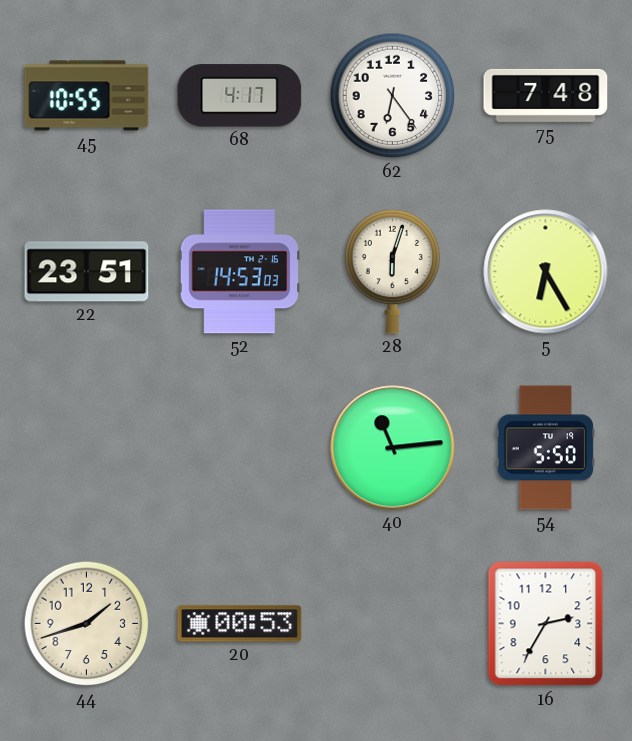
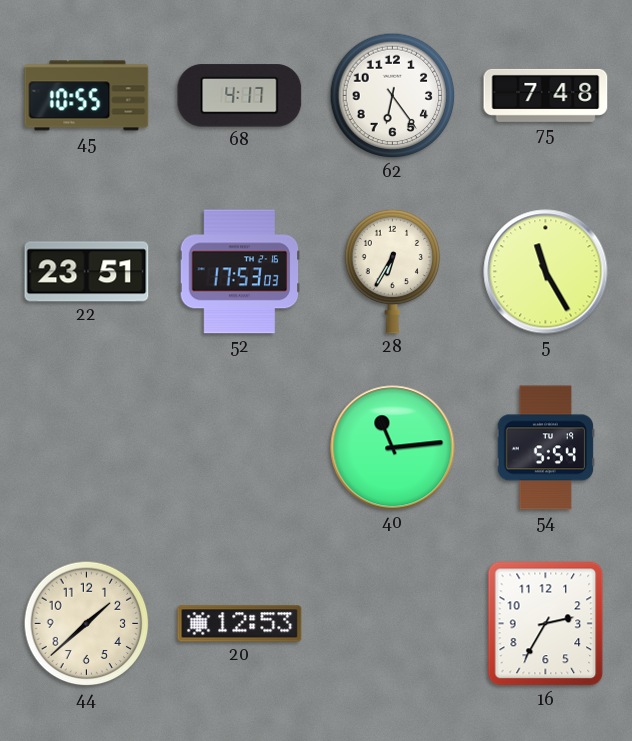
52: 14:53 -> 17:53 (240, 272)
28: 6:03 -> 6:35 (393, 271)
5: 6:25 -> 11:25 (546, 272)
54: 5:50 -> 5:54 (545, 448)
44: 1:42 -> 1:38 (87, 624)
20: 00:53 -> 12:53 (240, 624)
